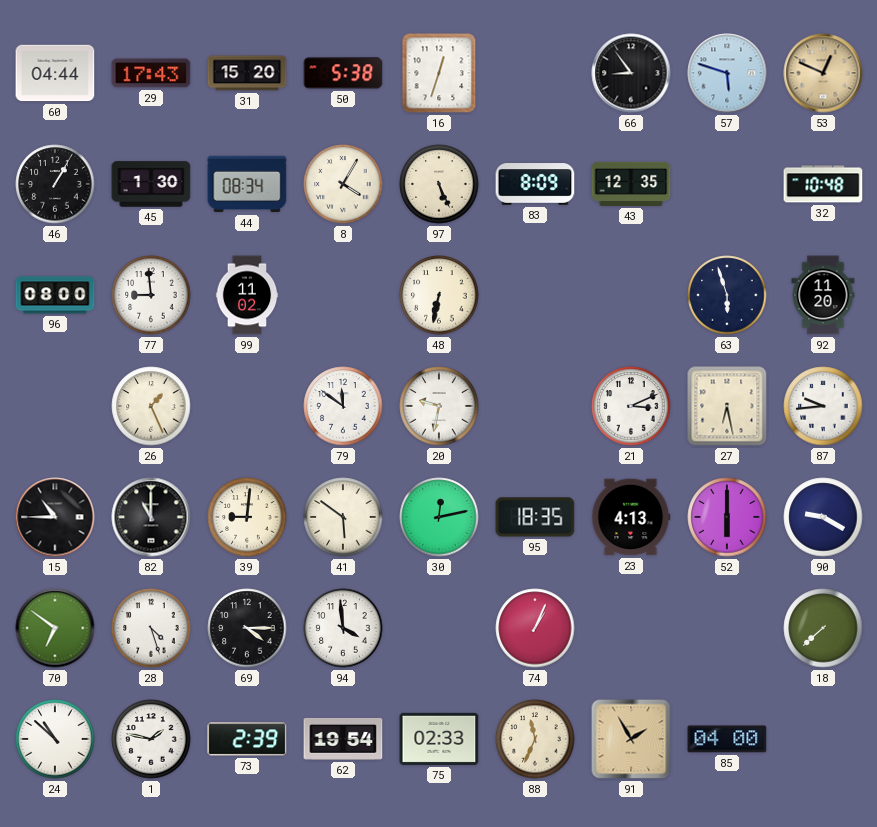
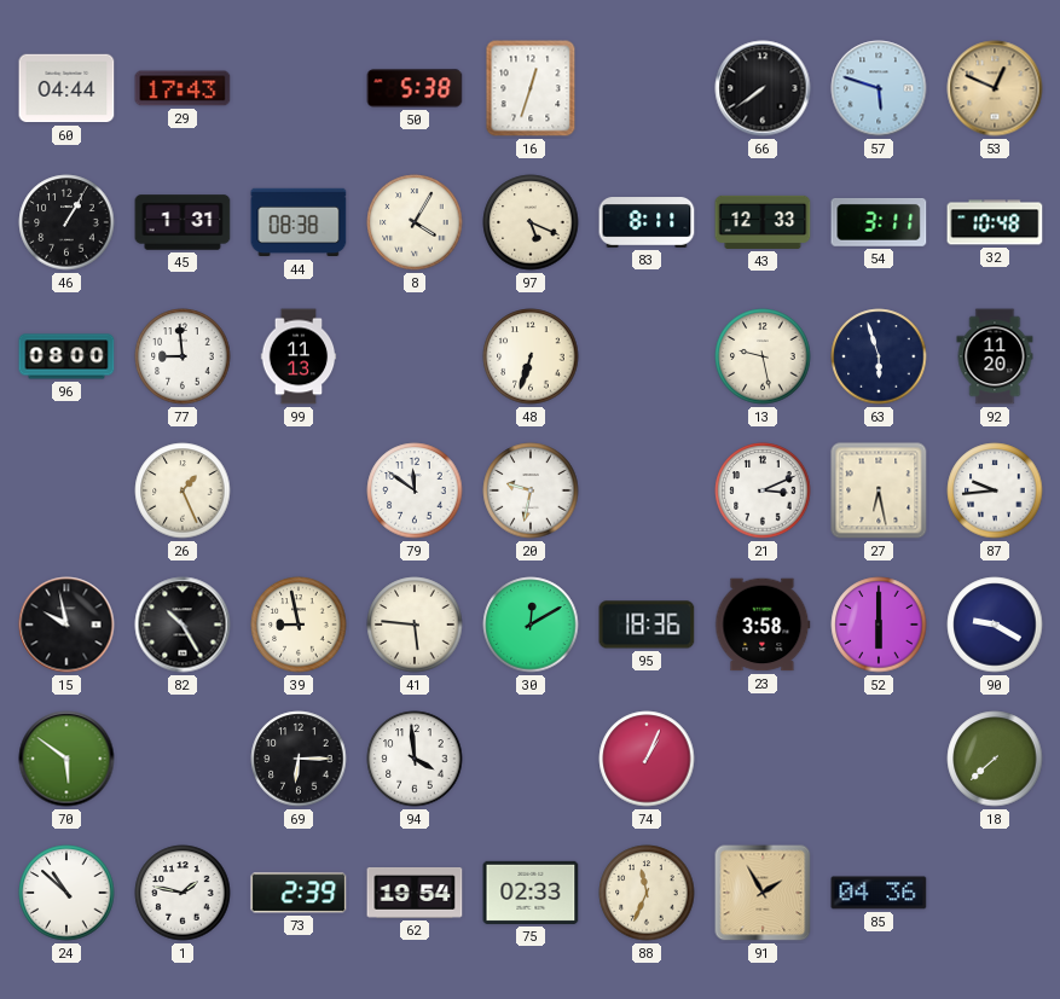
31: 15:20 -> none (247, 73)
66: 8:54 -> 7:39 (763, 88)
45: 1:30 -> 1:31 (183, 222)
44: 08:34 -> 08:38 (299, 222)
97: 5:26 -> 5:19 (531, 222)
83: 8:09 -> 8:11 (647, 222)
43: 12:35 -> 12:33 (763, 222)
54: none -> 3:11 (879, 223)
99: 11:02 -> 11:13 (299, 356)
48: 6:32 -> 6:33 (531, 356)
13: none -> 9:28 (763, 356)
15: 10:45 -> 9:58 (66, 625)
82: 11:00 -> 10:25 (183, 625)
39: 9:01 -> 8:58 (299, 625)
41: 5:51 -> 5:46 (415, 625)
30: 12:13 -> 12:10 (531, 625)
95: 18:35 -> 18:36 (647, 625)
23: 4:13 -> 3:58 (763, 625)
70: 6:51 -> 5:51 (66, 759)
28: 4:27 -> none (151, 628)
69: 4:15 -> 6:15 (299, 759)
85: 04:00 -> 04:36 (879, 893)
